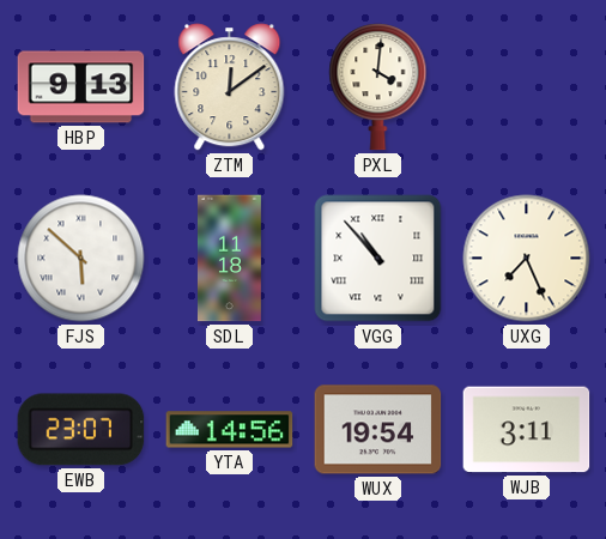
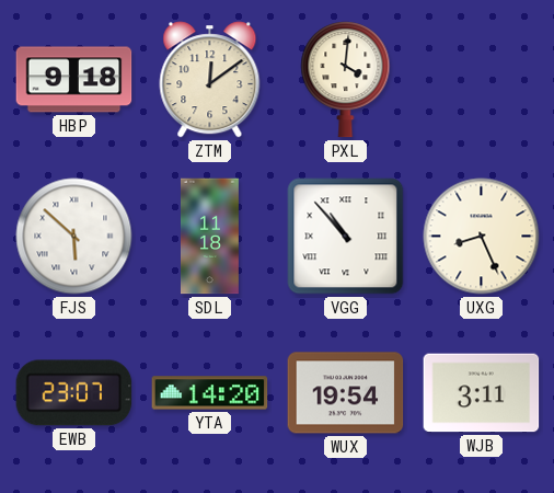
HBP: 9:13 -> 9:18 (74, 80)
UXG: 7:26 -> 8:26 (482, 237)
YTA: 14:56 -> 14:20 (210, 393)
